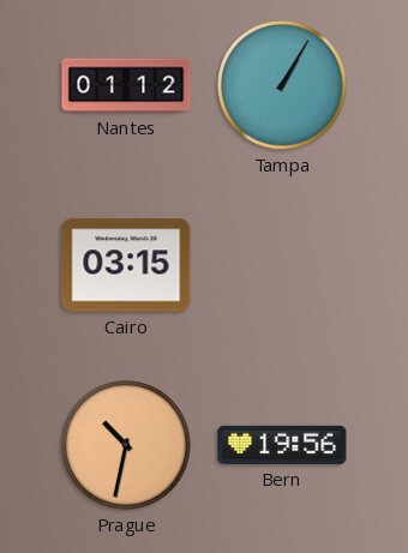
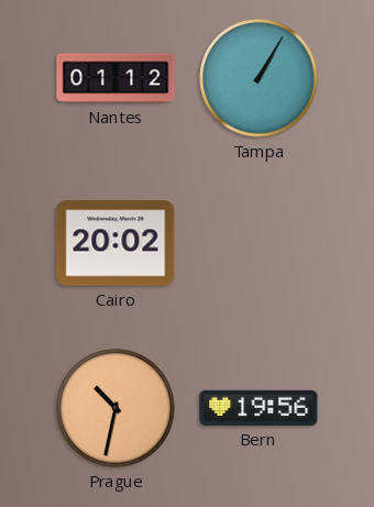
Cairo: 03:15 -> 20:02 (116, 243)
